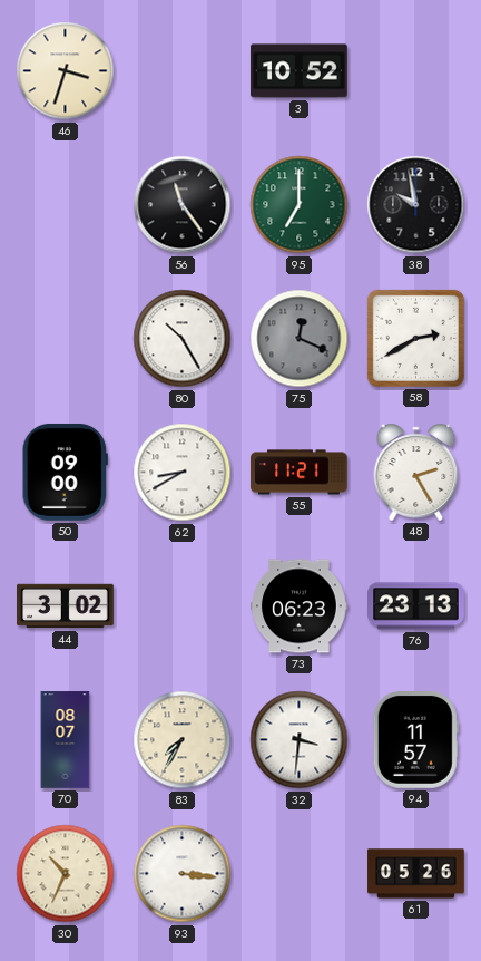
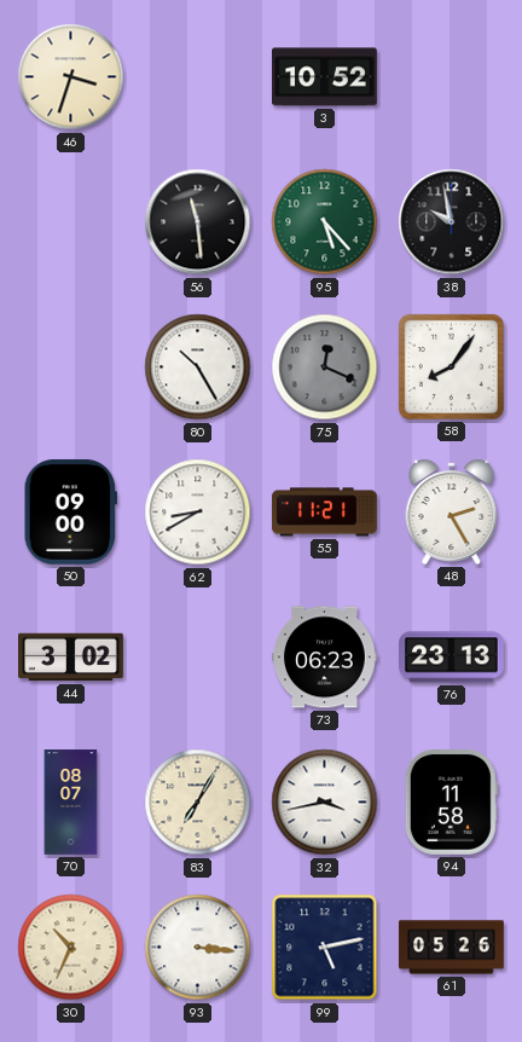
56: 11:24 -> 11:29 (198, 222)
95: 7:00 -> 5:23 (325, 222)
58: 2:40 -> 8:06 (451, 366)
83: 7:35 -> 7:05 (198, 803)
32: 3:31 -> 3:43 (325, 803)
94: 11:57 -> 11:58 (451, 803)
99: none -> 5:13 (325, 948)
